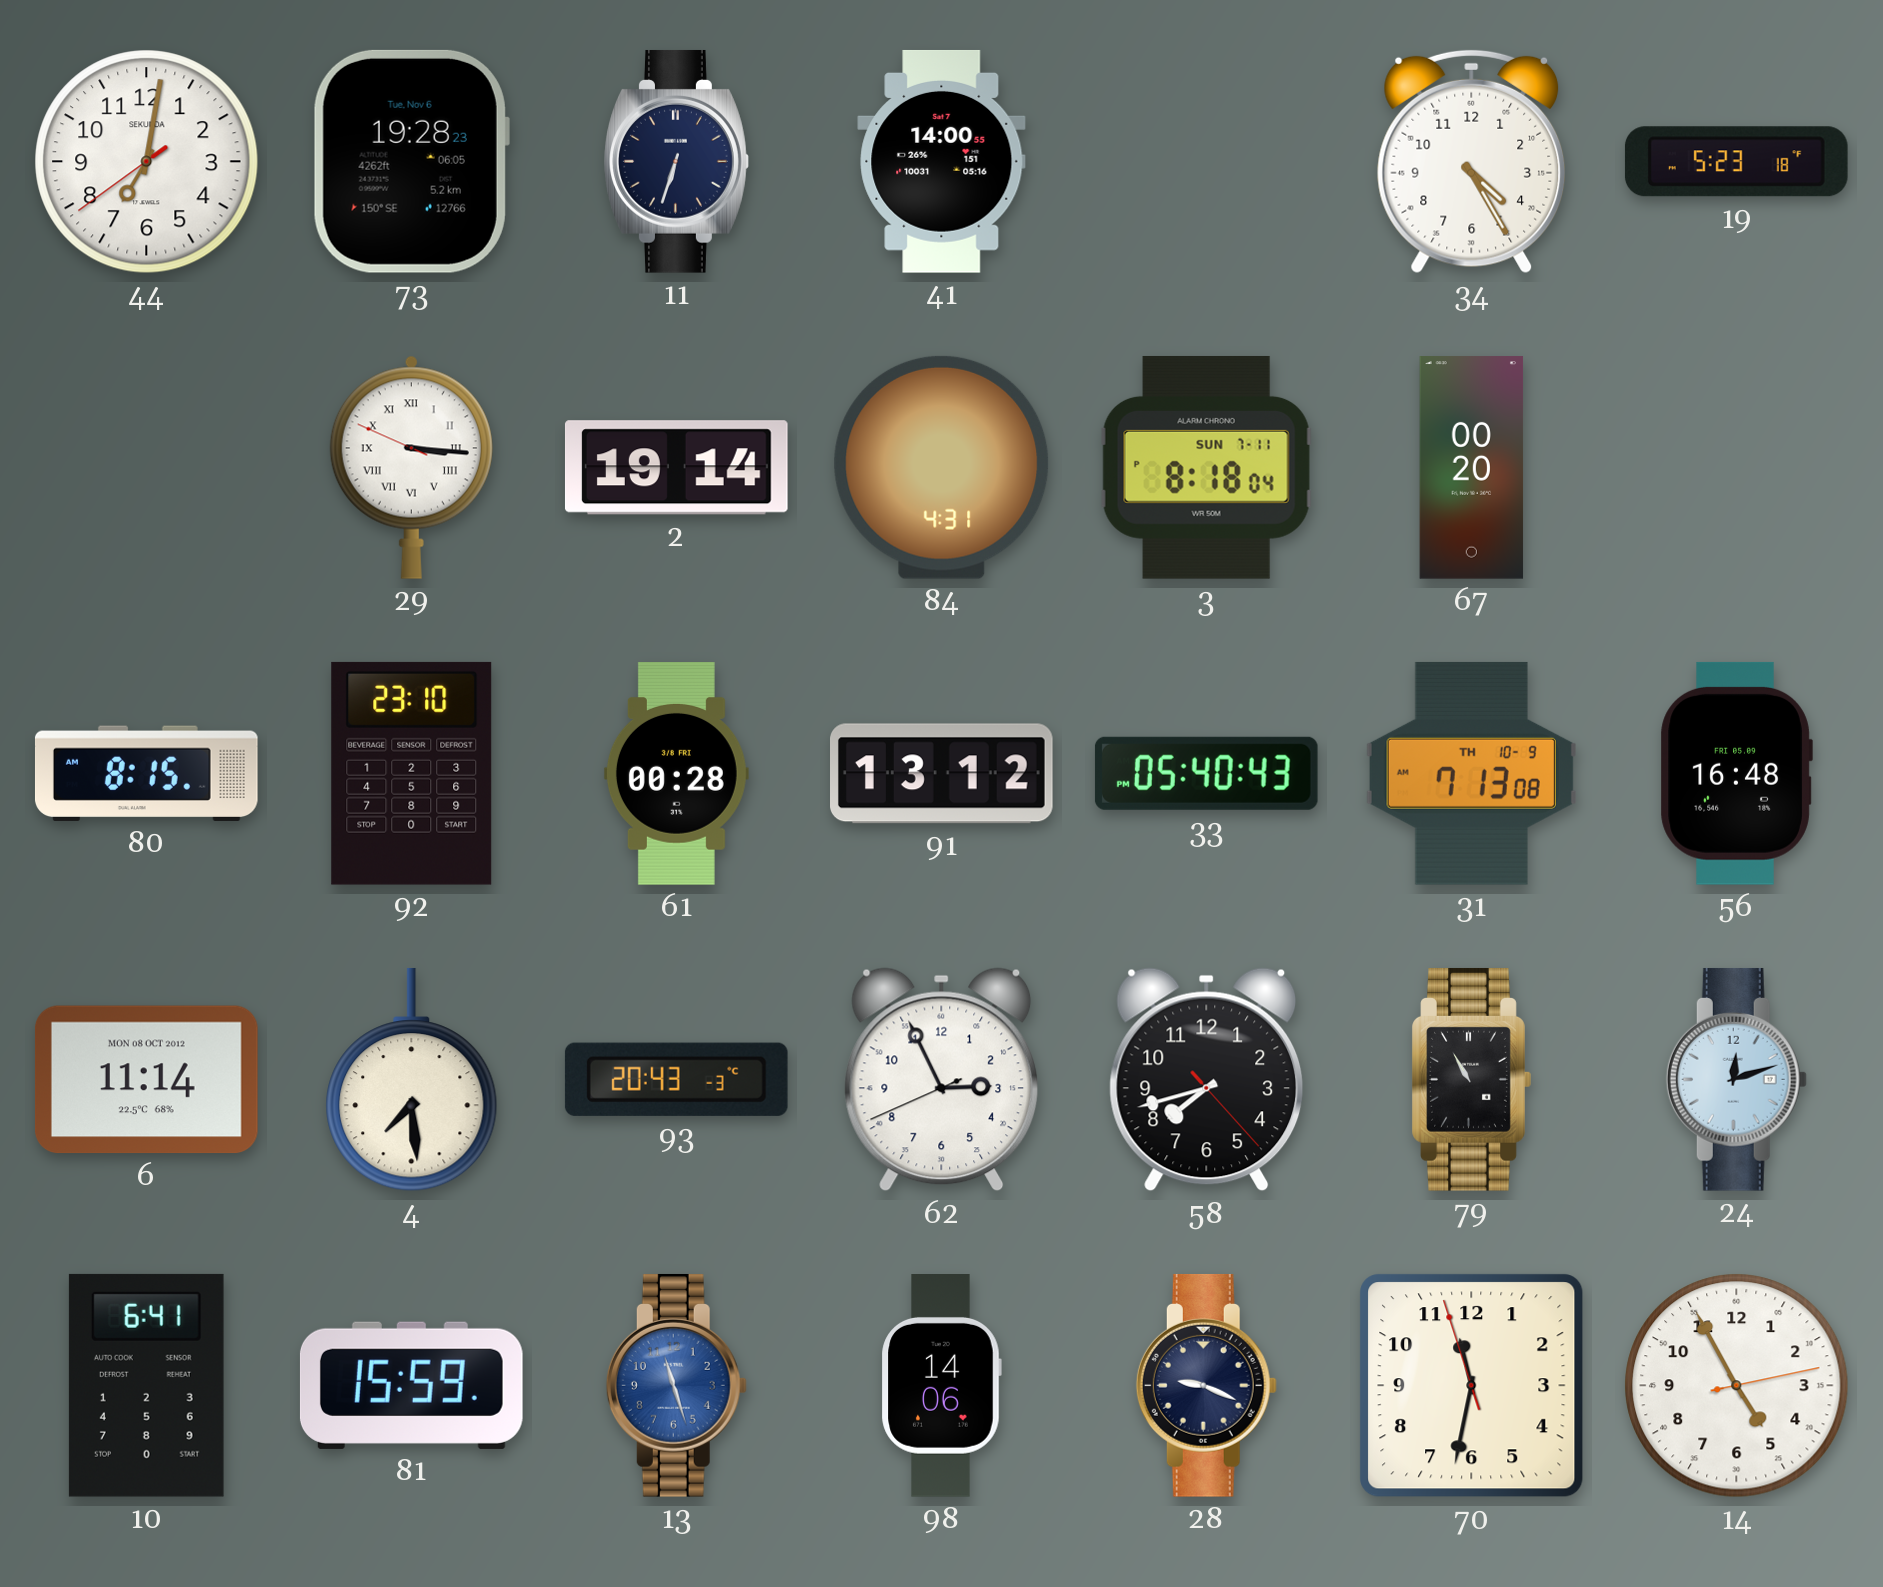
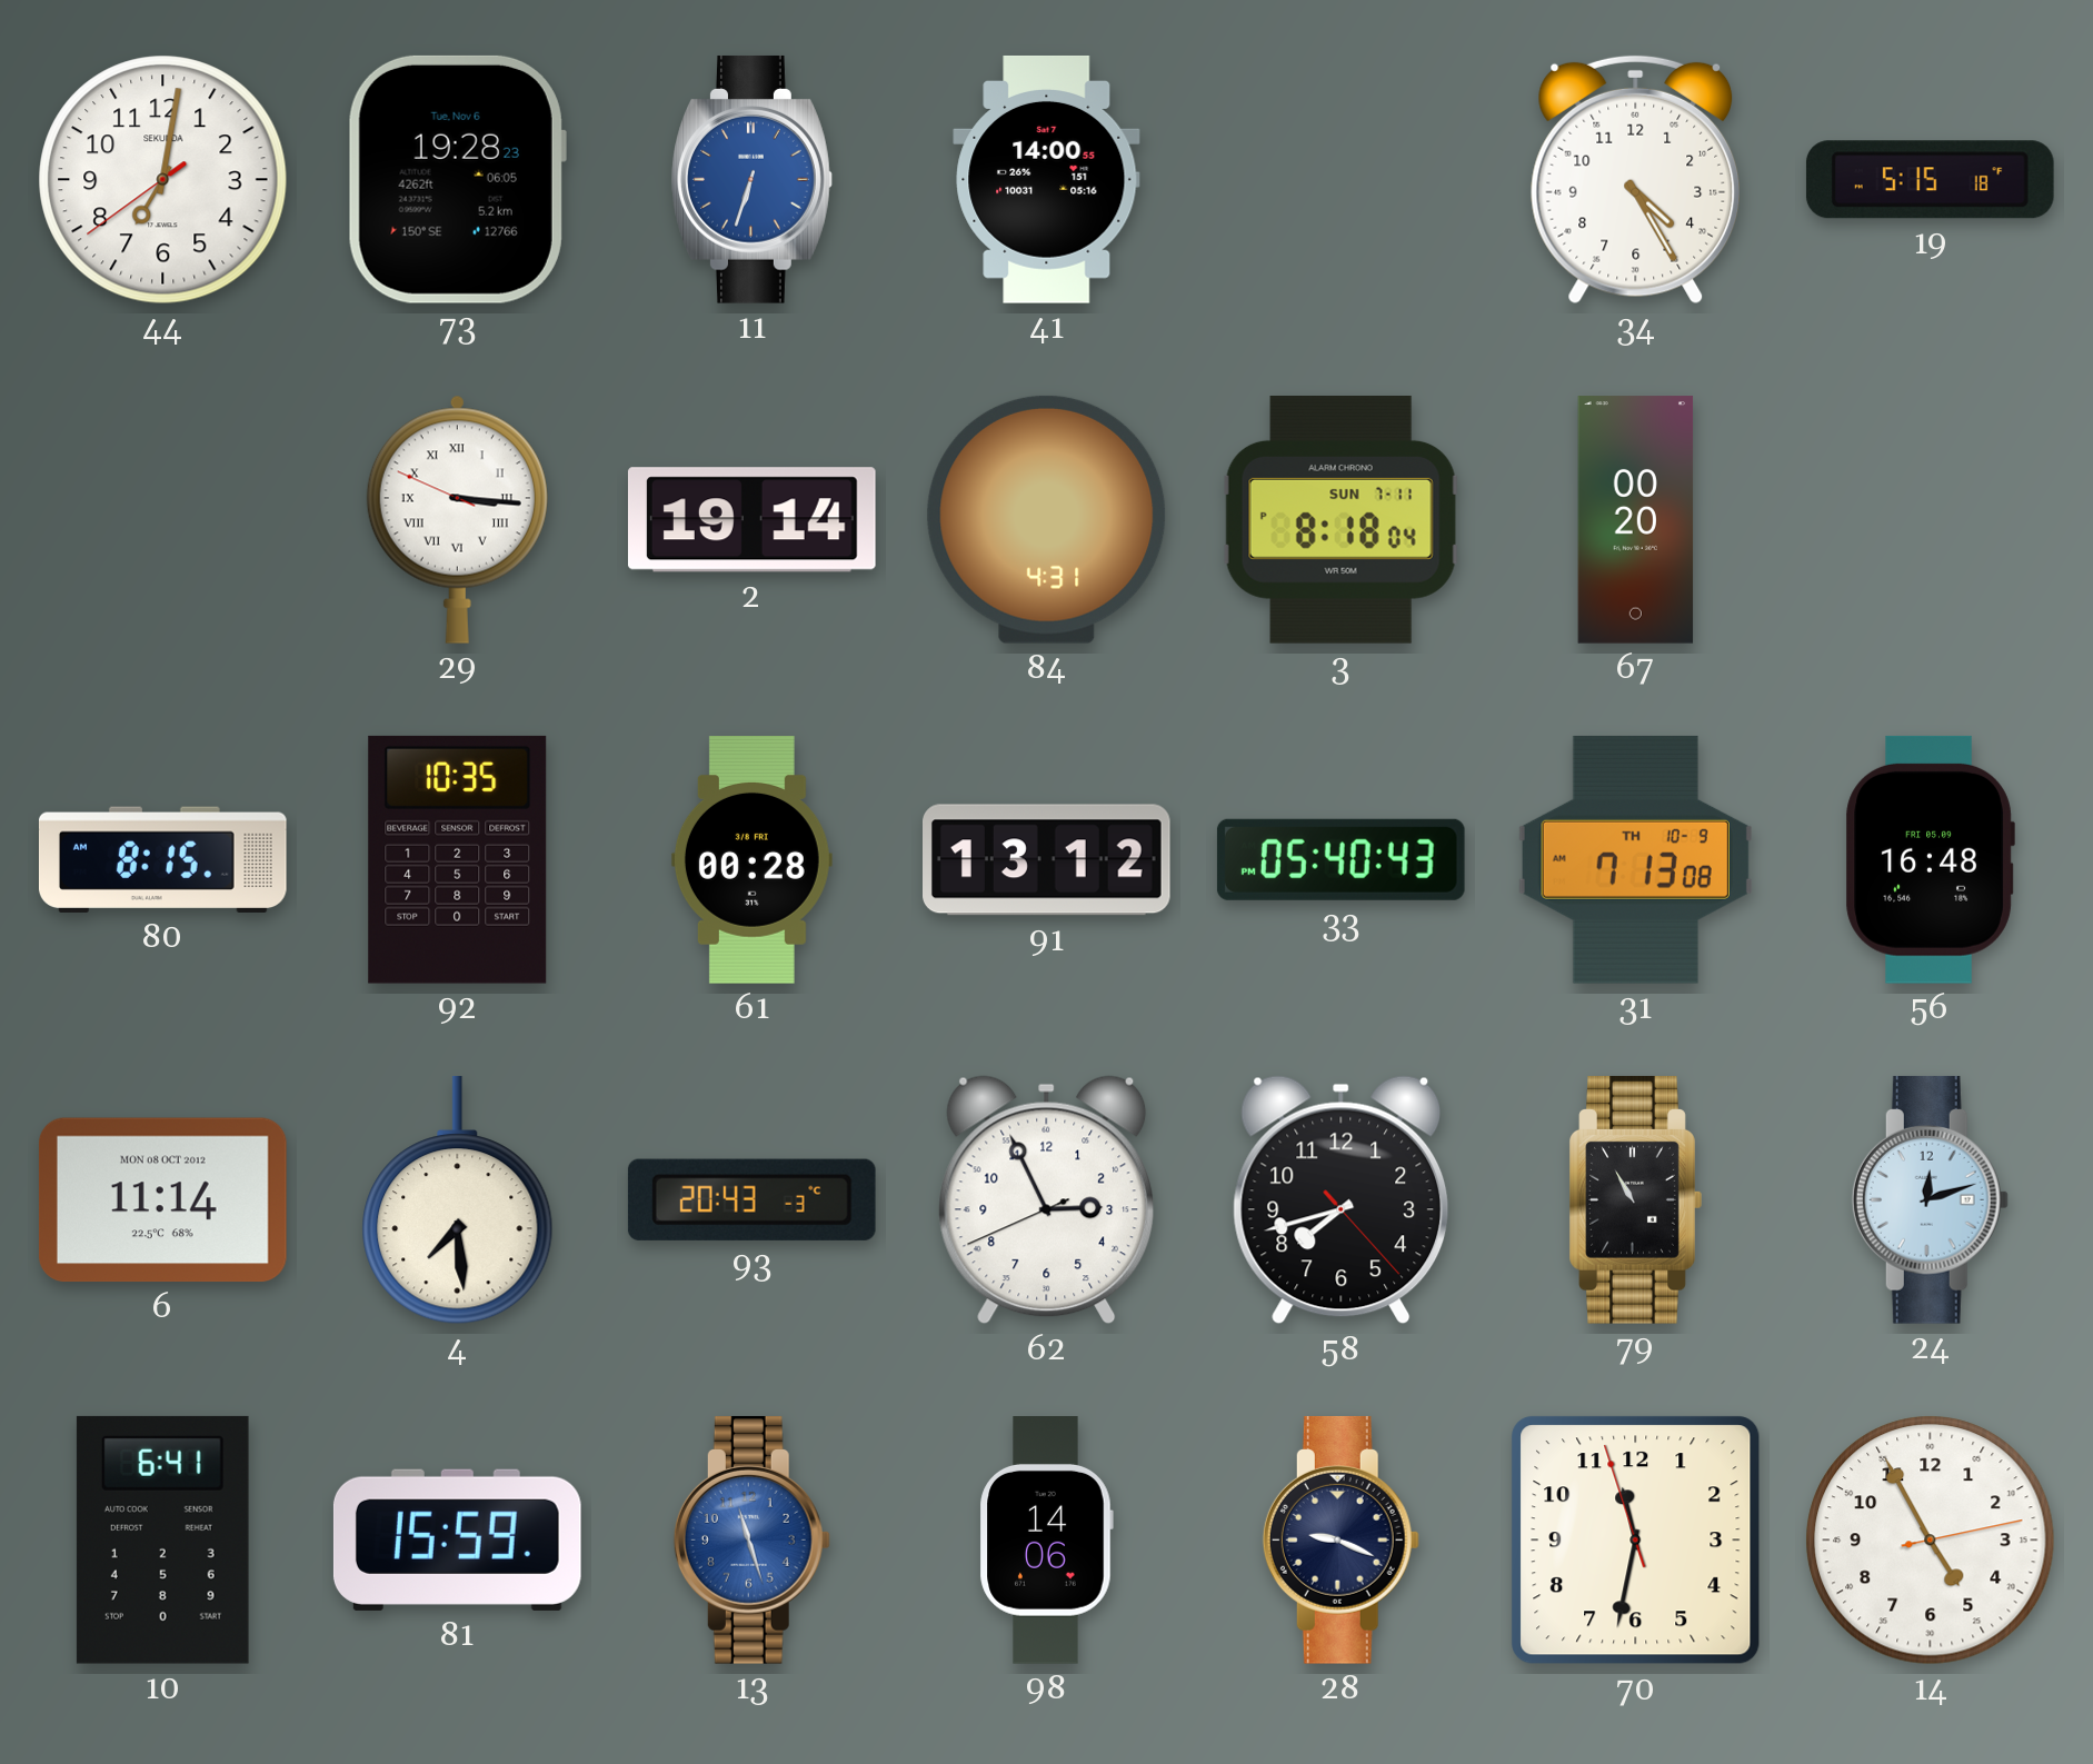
11 dial: navy -> blue (753, 179)
19: 5:23 -> 5:15 (1930, 180)
92: 23:10 -> 10:35 (458, 859)
